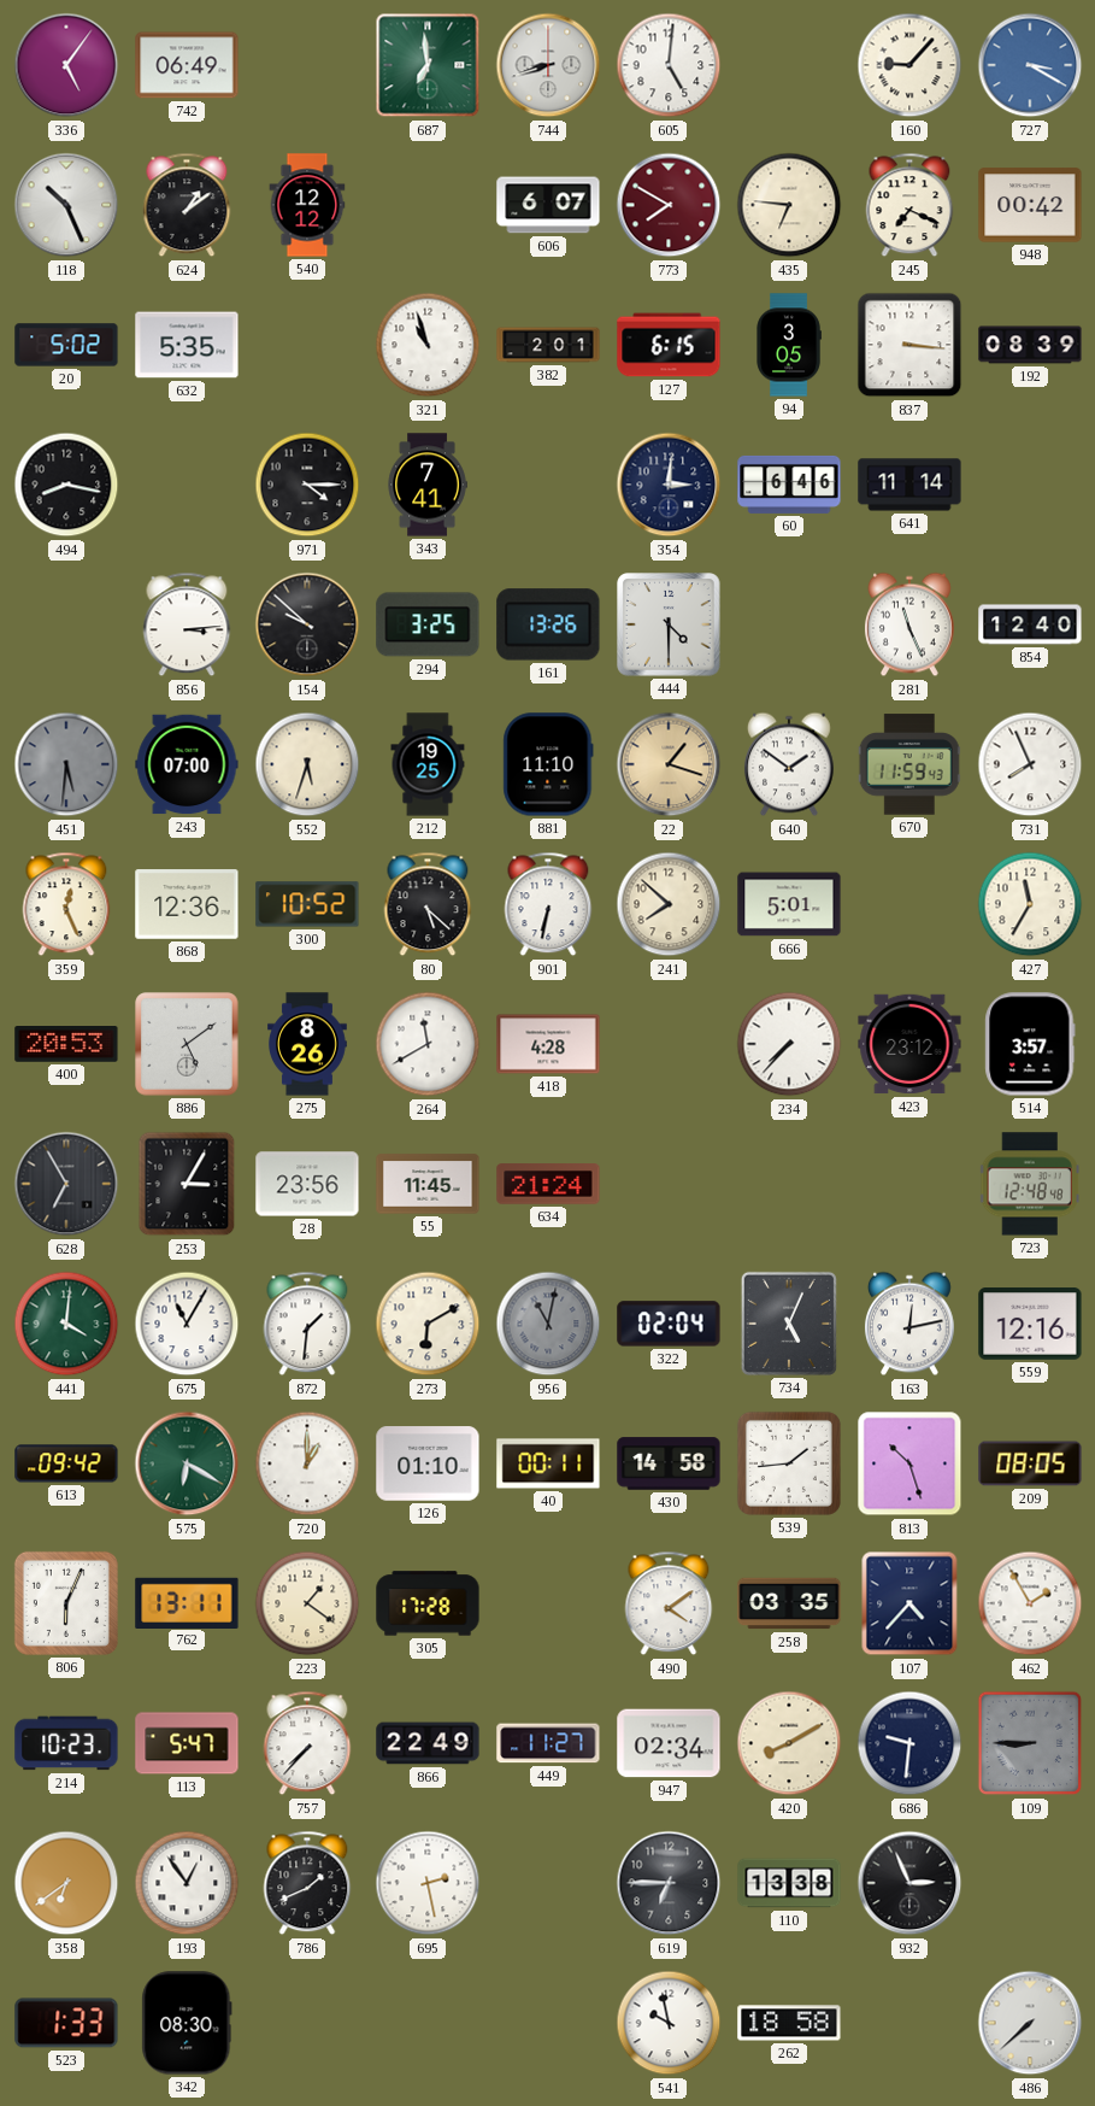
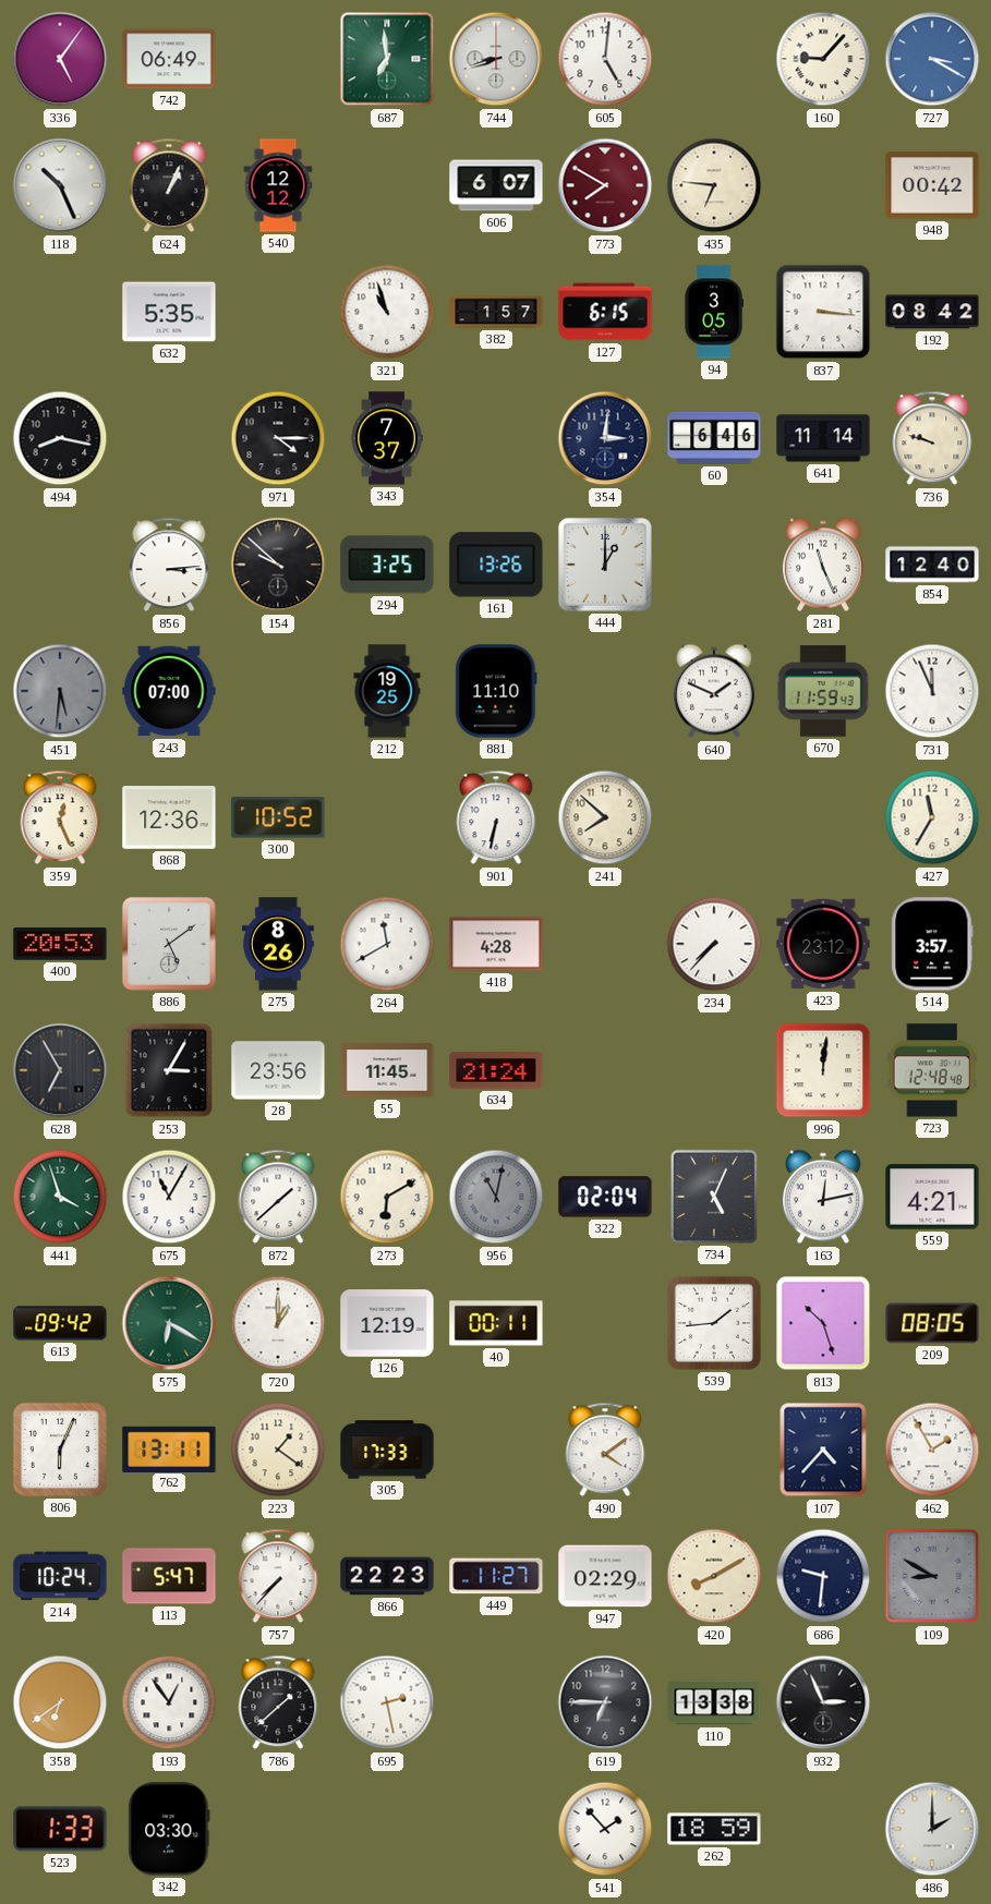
624: 1:09 -> 1:04 (169, 185)
245: 7:19 -> none (909, 205)
20: 5:02 -> none (66, 345)
382: 2:01 -> 1:57 (496, 312)
192: 08:39 -> 08:42 (932, 312)
343: 7:41 -> 7:37 (387, 438)
736: none -> 9:48 (932, 438)
444: 4:30 -> 1:00 (605, 565)
552: 5:33 -> none (307, 764)
22: 1:18 -> none (669, 764)
640: 1:51 -> 1:49 (714, 691)
731: 7:56 -> 11:56 (932, 691)
80: 5:22 -> none (428, 904)
666: 5:01 -> none (789, 904)
996: none -> 12:01 (823, 1070)
441: 4:01 -> 3:57 (60, 1197)
872: 1:31 -> 1:38 (278, 1197)
559: 12:16 -> 4:21 (932, 1197)
126: 01:10 -> 12:19 (387, 1323)
430: 14:58 -> none (669, 1463)
305: 17:28 -> 17:33 (387, 1450)
258: 03:35 -> none (789, 1603)
214: 10:23 -> 10:24 (60, 1576)
866: 22:49 -> 22:23 (387, 1576)
947: 02:34 -> 02:29 (605, 1576)
109: 8:45 -> 8:50 (932, 1576)
786: 1:41 -> 1:38 (278, 1702)
342: 08:30 -> 03:30 (169, 1829)
541: 9:58 -> 1:53 (605, 1829)
262: 18:58 -> 18:59 (714, 1829)
486: 7:38 -> 2:00 (932, 1829)
